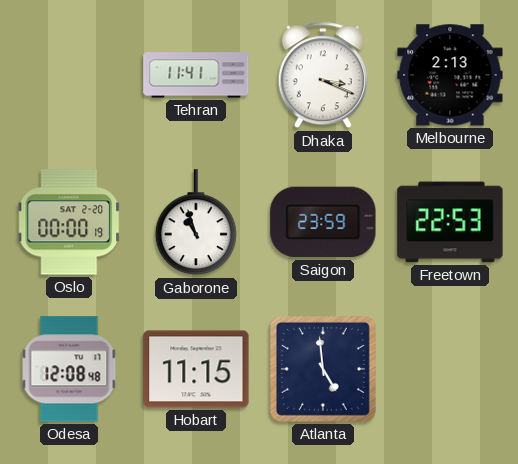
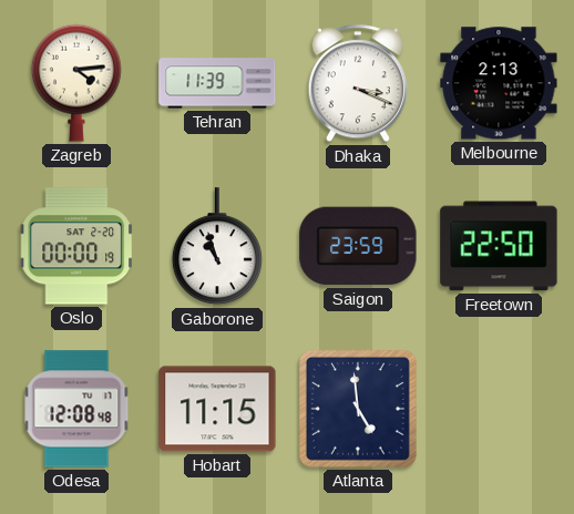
Zagreb: none -> 4:14 (76, 83)
Tehran: 11:41 -> 11:39 (217, 83)
Freetown: 22:53 -> 22:50 (499, 246)
